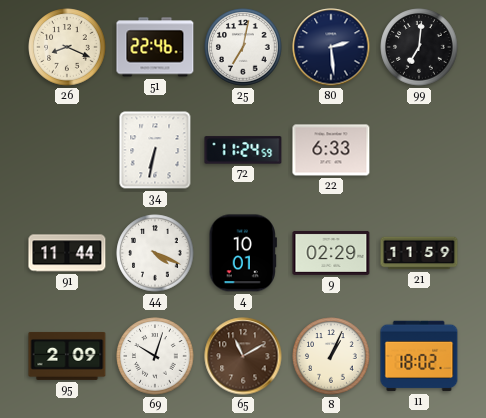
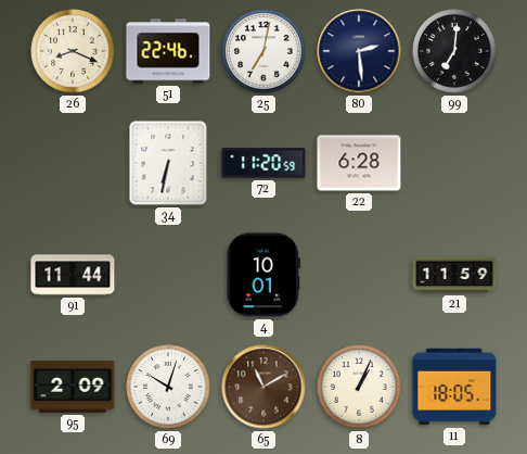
72: 11:24 -> 11:20 (263, 163)
22: 6:33 -> 6:28 (359, 163)
44: 4:19 -> none (155, 253)
9: 02:29 -> none (331, 253)
11: 18:02 -> 18:05 (454, 387)
